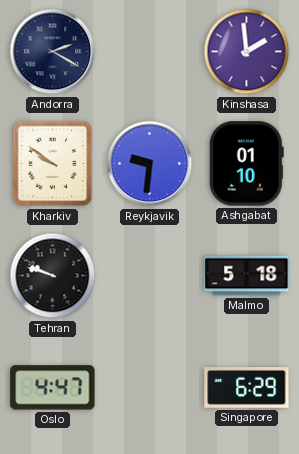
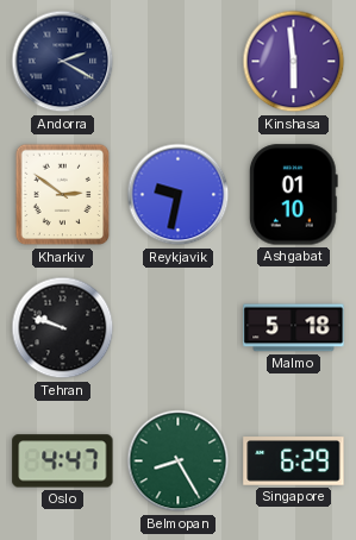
Kinshasa: 1:59 -> 5:59 (294, 62)
Kharkiv: 9:51 -> 2:51 (63, 195)
Reykjavik: 9:31 -> 9:32 (179, 195)
Belmopan: none -> 8:25 (179, 461)
